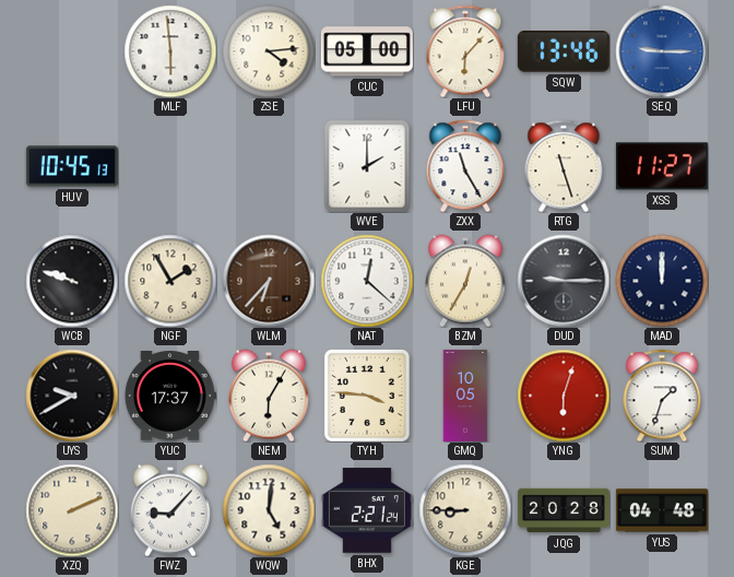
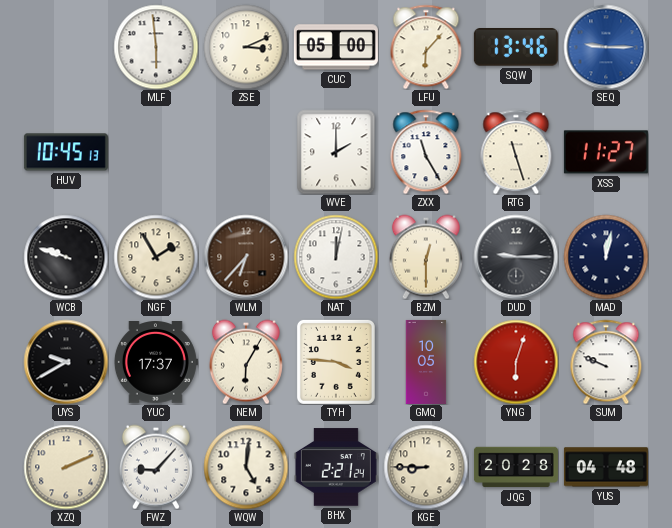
ZSE: 4:14 -> 3:11 (246, 47)
NAT: 12:22 -> 12:02 (336, 257)
BZM: 12:35 -> 12:30 (426, 257)
MAD: 12:00 -> 12:02 (606, 257)
SUM: 1:33 -> 9:49 (606, 362)
